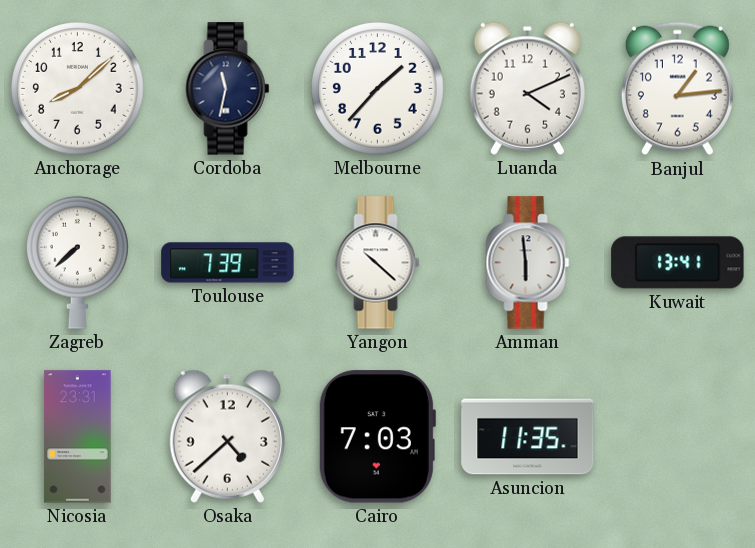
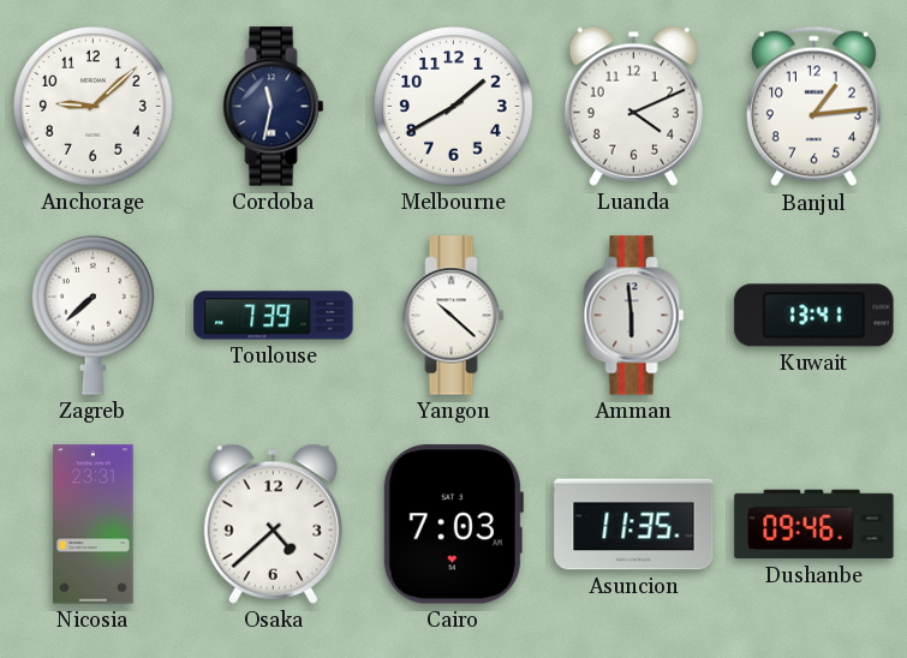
Anchorage: 8:08 -> 9:08 (94, 107)
Melbourne: 1:37 -> 1:40 (454, 107)
Dushanbe: none -> 09:46 (814, 525)
